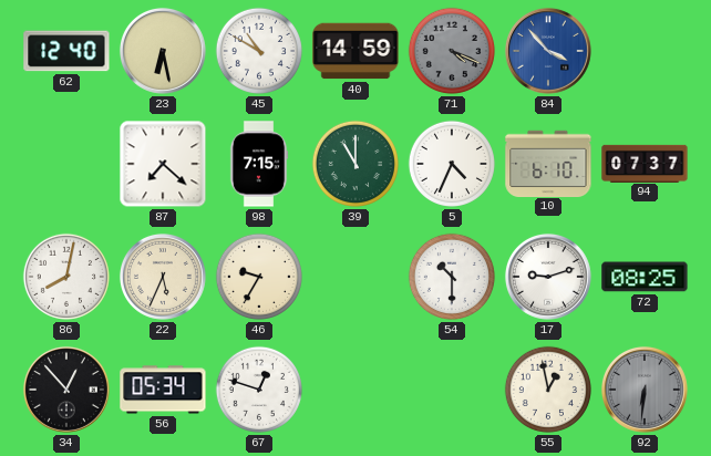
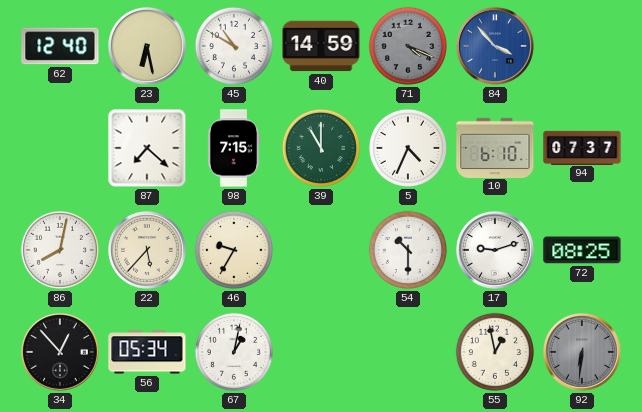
22: 5:34 -> 5:37 (147, 250)
67: 12:48 -> 1:02 (234, 352)
